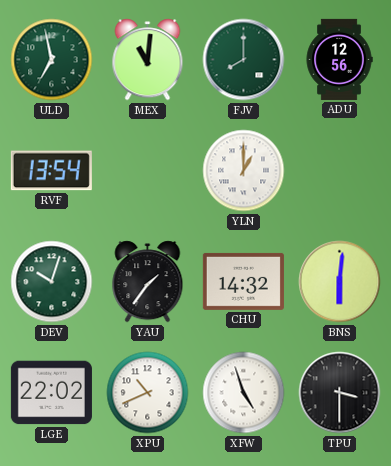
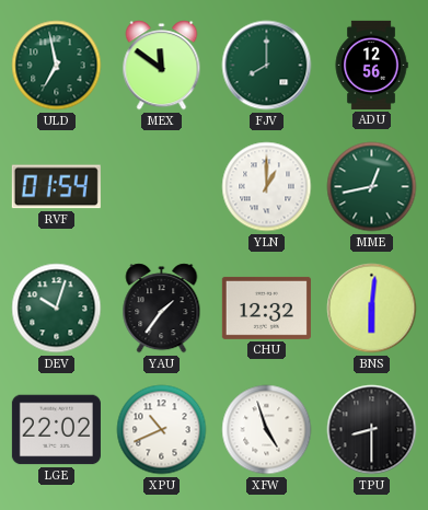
MEX: 11:01 -> 11:51 (162, 66)
RVF: 13:54 -> 01:54 (56, 187)
MME: none -> 12:43 (372, 187)
CHU: 14:32 -> 12:32 (266, 308)
TPU: 3:30 -> 8:30 (372, 430)
